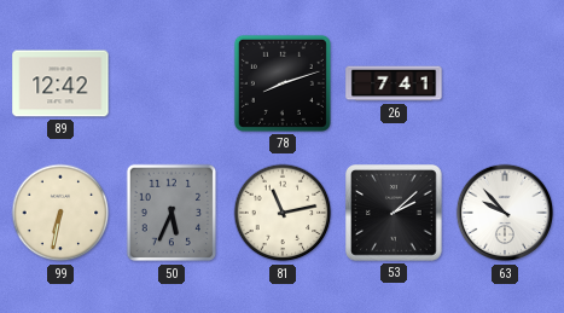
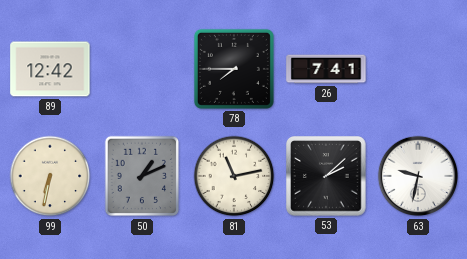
78: 8:12 -> 7:45 (234, 69)
50: 5:34 -> 1:11 (142, 176)
63: 9:53 -> 9:32 (418, 176)
